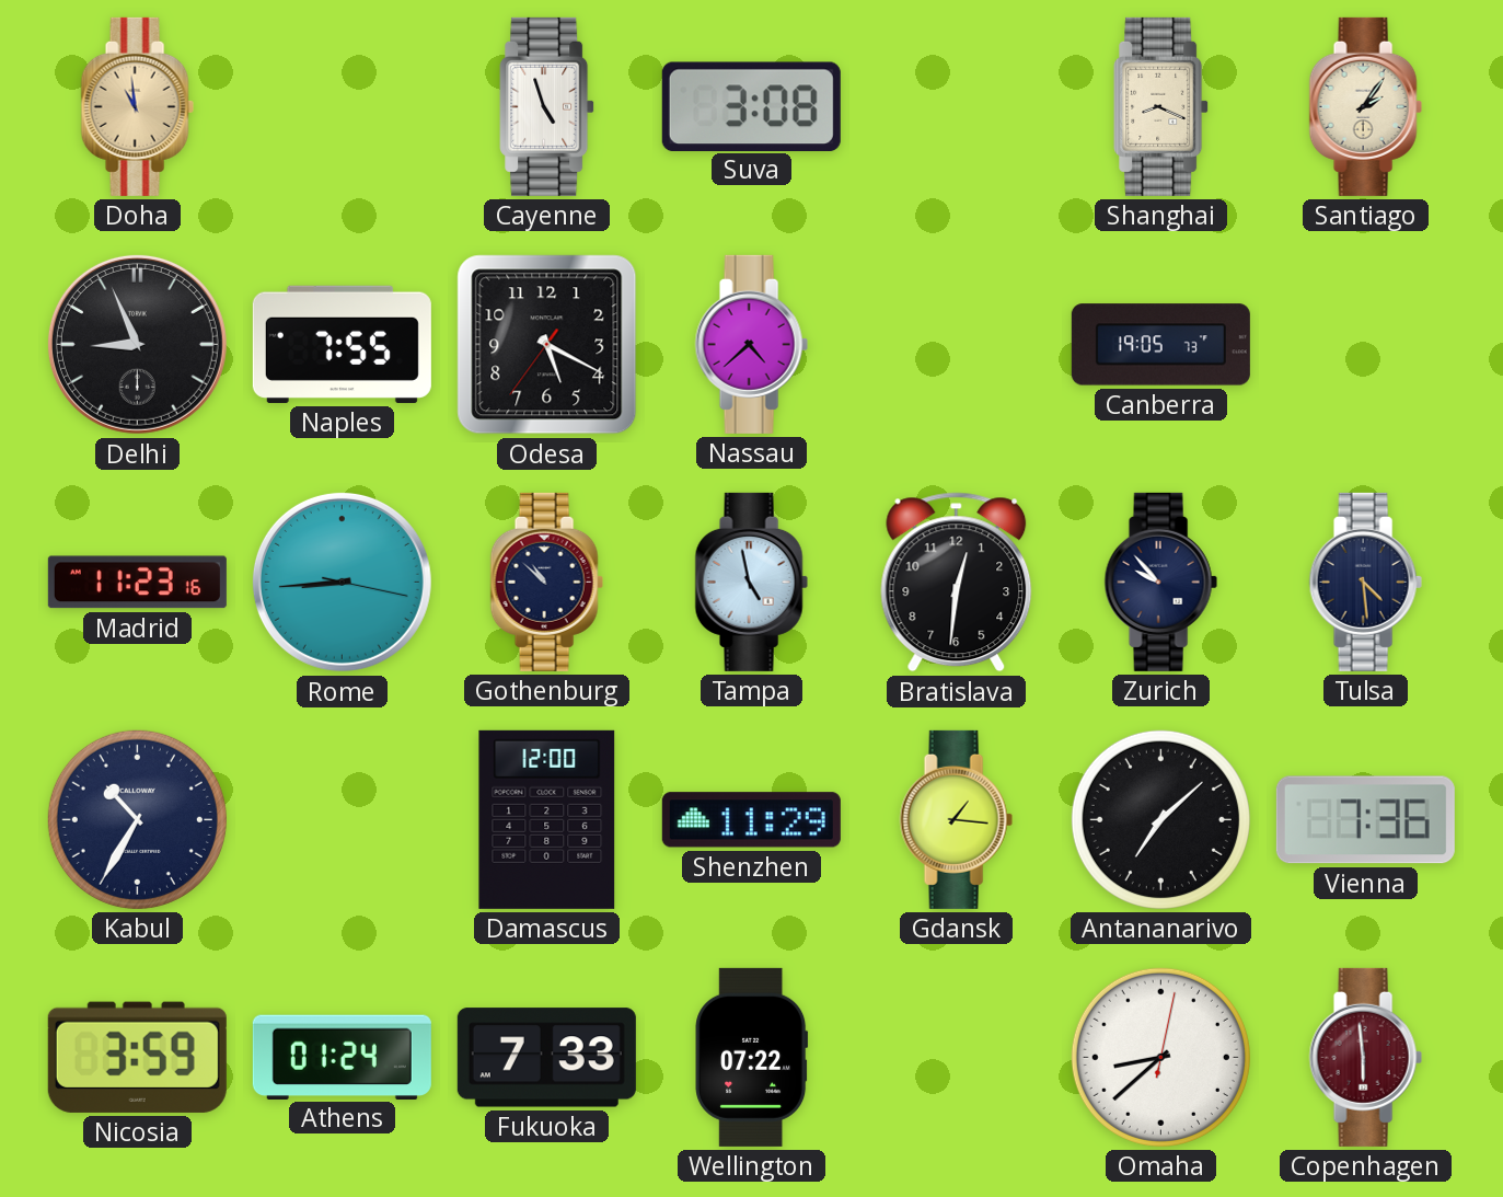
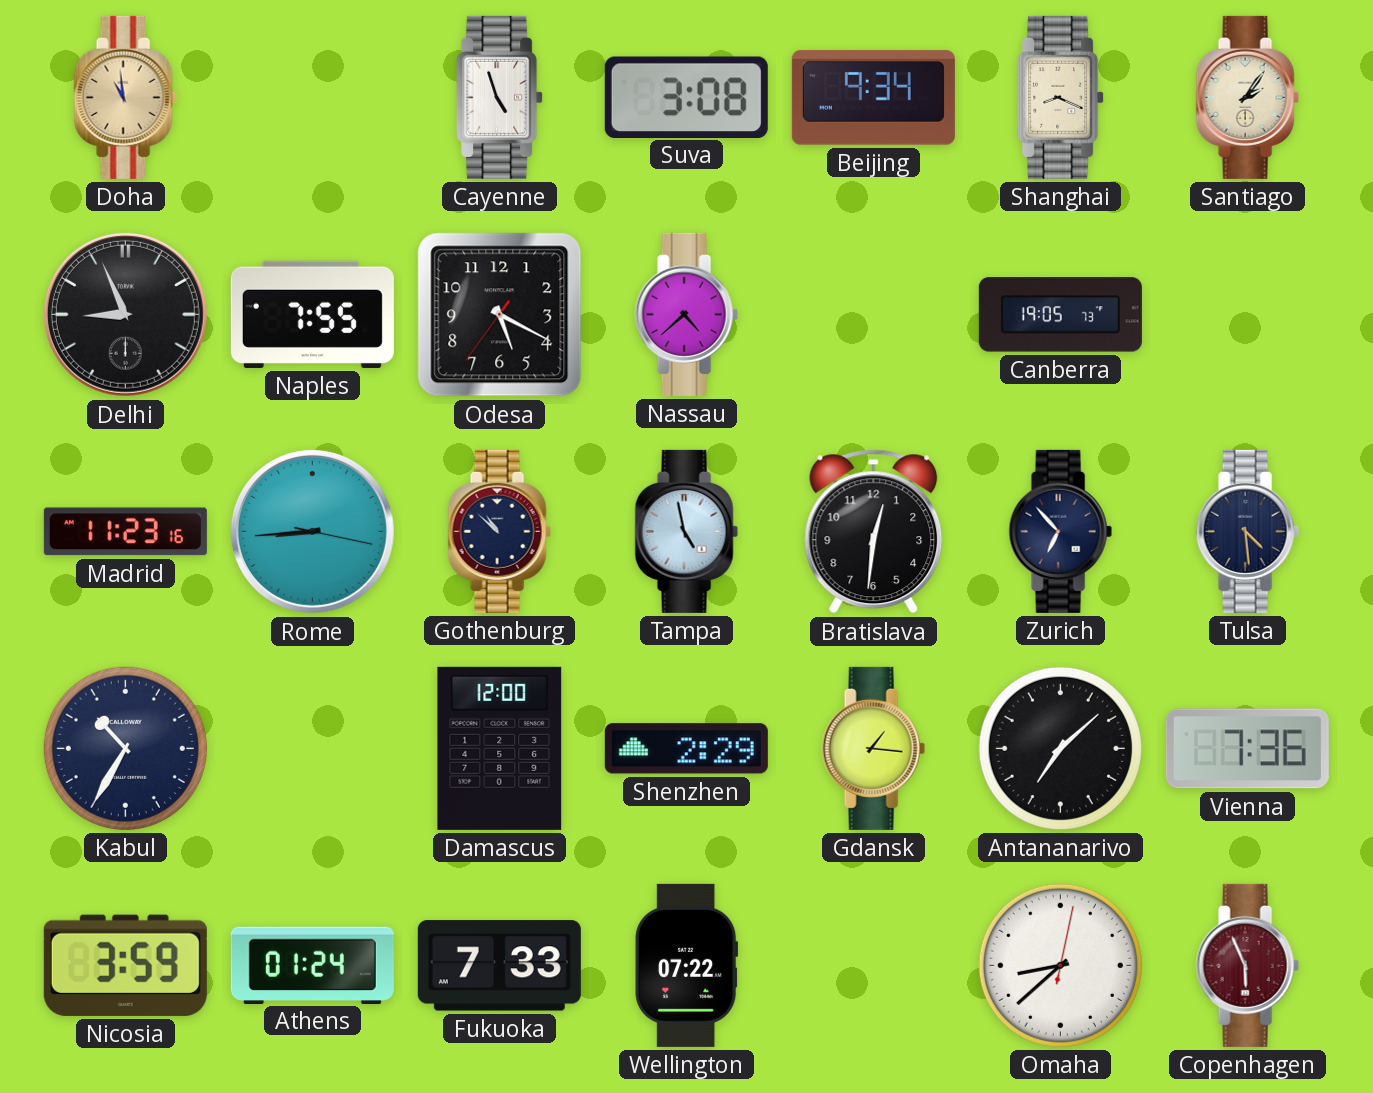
Beijing: none -> 9:34 (873, 98)
Zurich: 9:53 -> 6:53 (1060, 531)
Shenzhen: 11:29 -> 2:29 (686, 749)
Copenhagen: 5:59 -> 5:56 (1247, 965)
